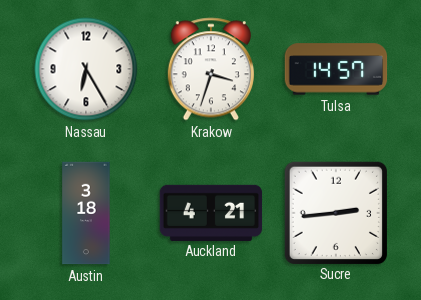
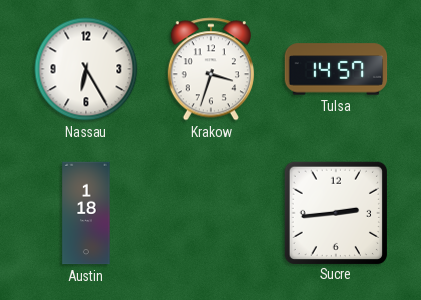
Austin: 3:18 -> 1:18 (86, 213)
Auckland: 4:21 -> none (211, 212)
